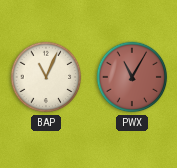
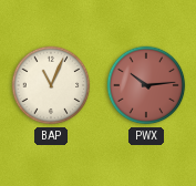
PWX: 11:05 -> 10:14 (146, 85)
